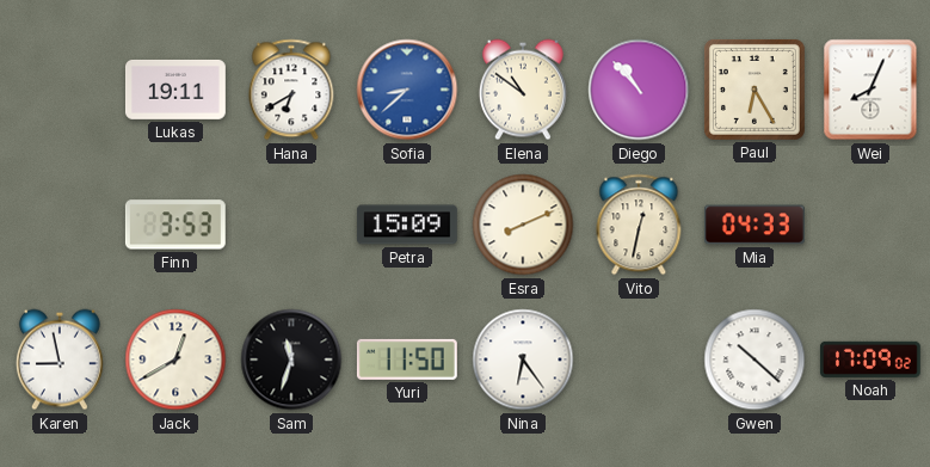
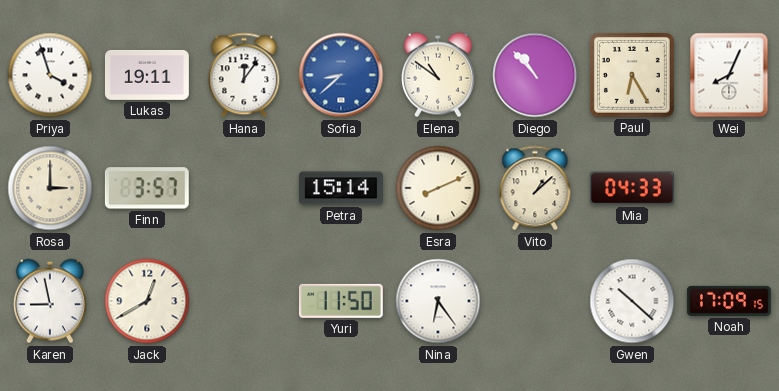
Priya: none -> 3:57 (50, 75)
Hana: 6:40 -> 12:06 (244, 75)
Rosa: none -> 3:00 (50, 188)
Finn: 3:53 -> 3:57 (147, 188)
Petra: 15:09 -> 15:14 (341, 188)
Vito: 12:32 -> 1:08 (535, 188)
Sam: 11:33 -> none (291, 360)
Noah: 17:09:02 -> 17:09:15 (729, 301)
